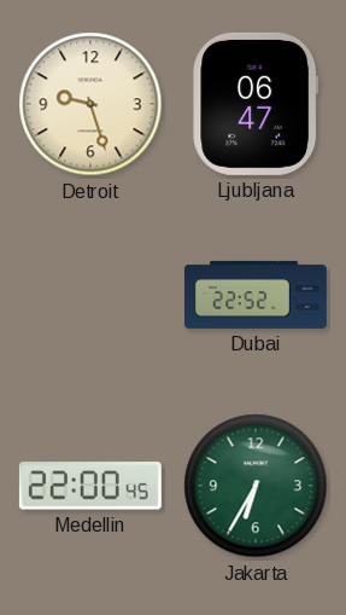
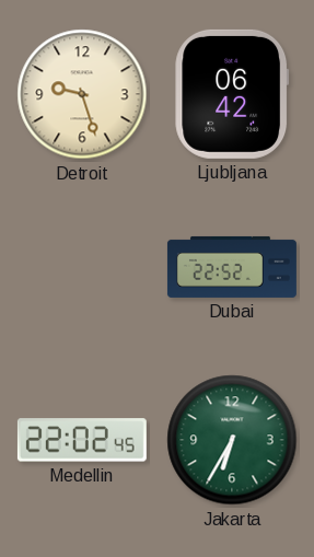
Ljubljana: 06:47 -> 06:42 (232, 94)
Medellin: 22:00 -> 22:02 (82, 440)
